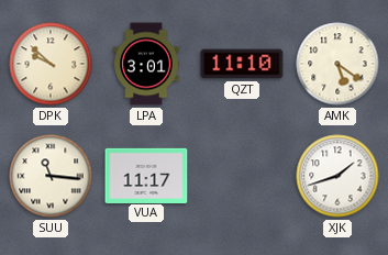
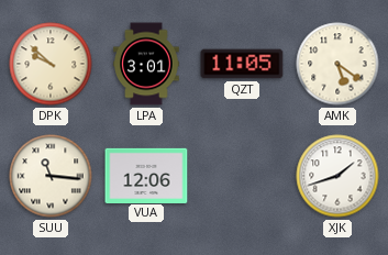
QZT: 11:10 -> 11:05 (242, 64)
VUA: 11:17 -> 12:06 (146, 175)
